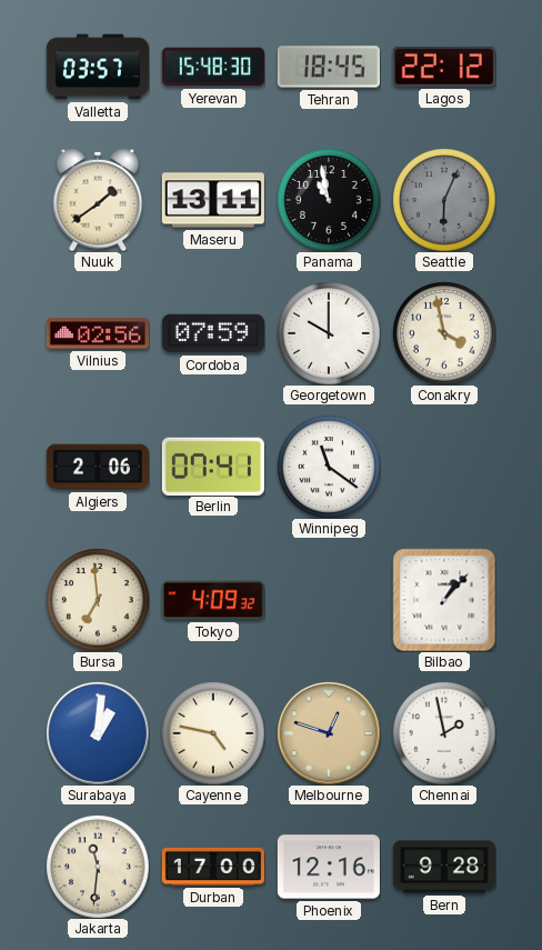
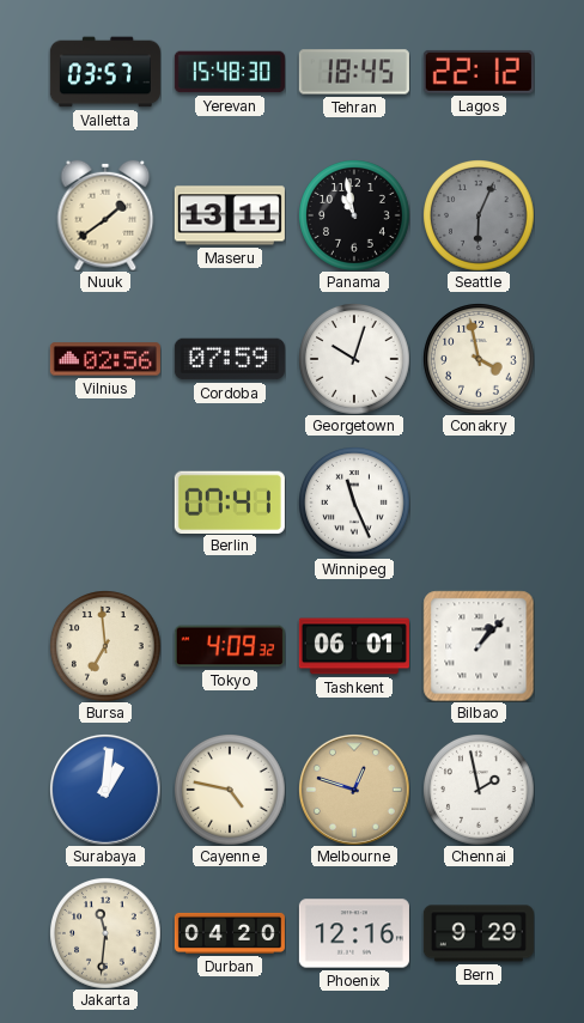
Georgetown: 10:00 -> 10:03 (354, 359)
Algiers: 2:06 -> none (98, 467)
Winnipeg: 11:21 -> 11:26 (354, 503)
Tashkent: none -> 06:01 (354, 646)
Durban: 17:00 -> 04:20 (230, 933)
Bern: 9:28 -> 9:29 (479, 933)
